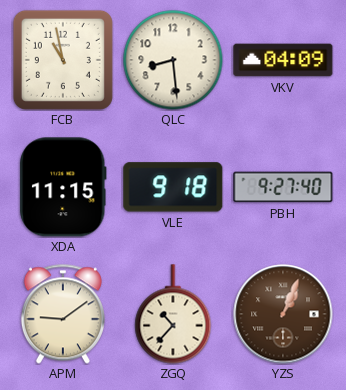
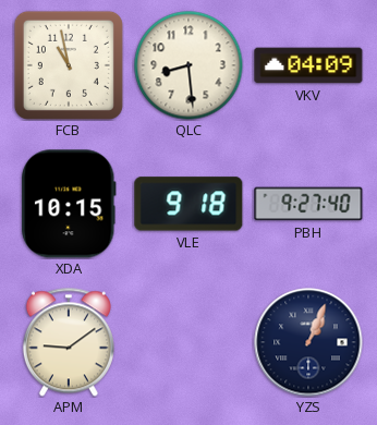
XDA: 11:15 -> 10:15 (69, 204)
ZGQ: 10:37 -> none (173, 314)
YZS dial: brown -> navy (308, 342)
